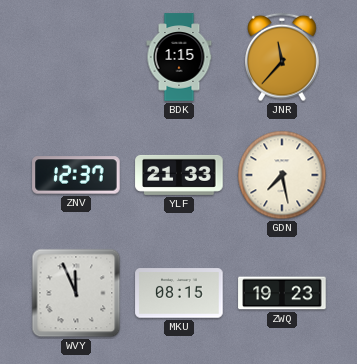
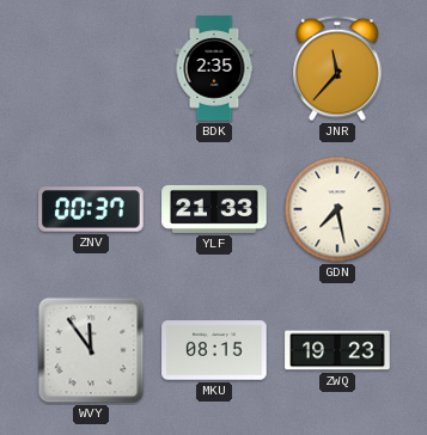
BDK: 1:15 -> 2:35 (214, 68)
ZNV: 12:37 -> 00:37 (91, 209)
WVY: 11:56 -> 11:54 (91, 350)
